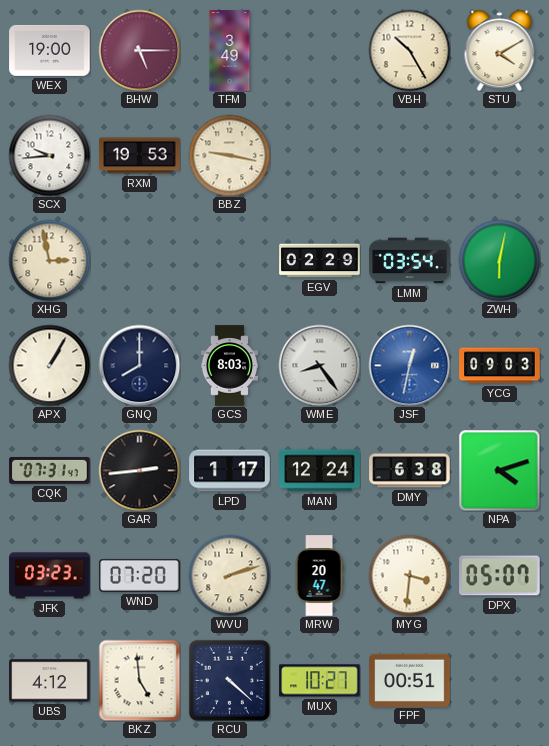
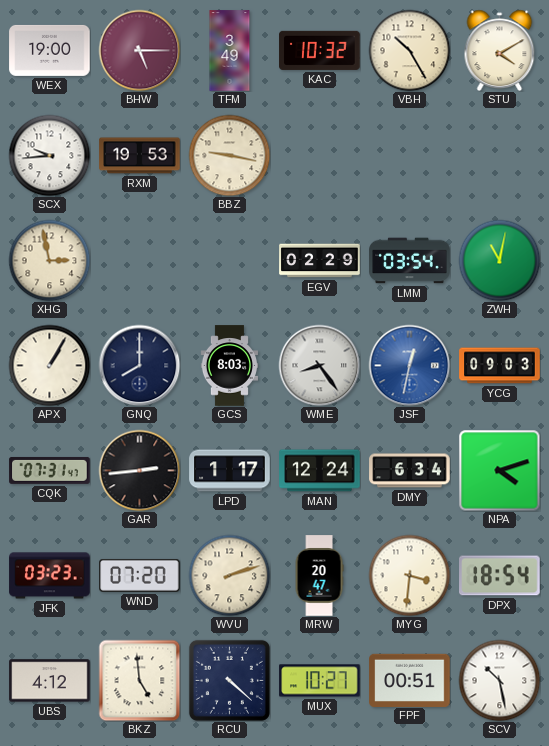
KAC: none -> 10:32 (320, 50)
ZWH: 6:02 -> 11:02 (499, 260)
DMY: 6:38 -> 6:34 (410, 471)
DPX: 05:07 -> 18:54 (500, 576)
SCV: none -> 10:28 (499, 680)
